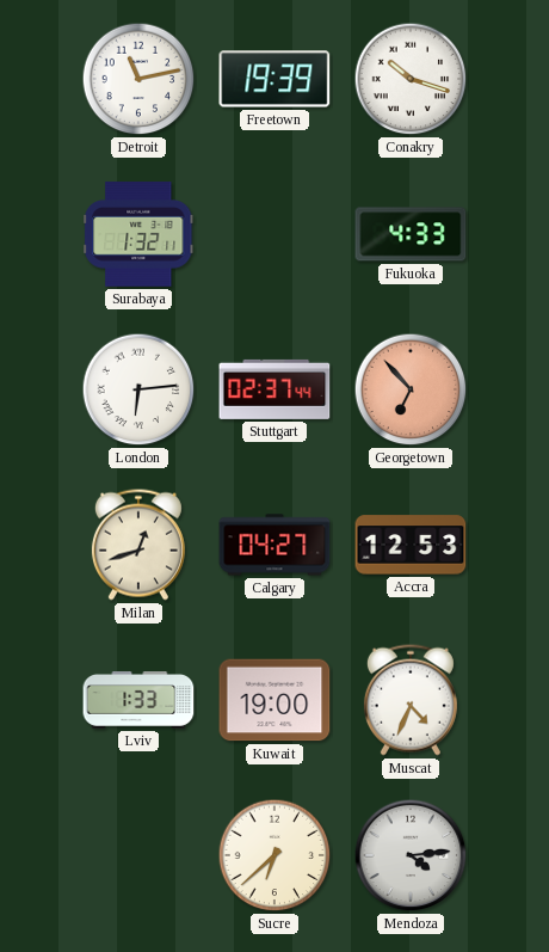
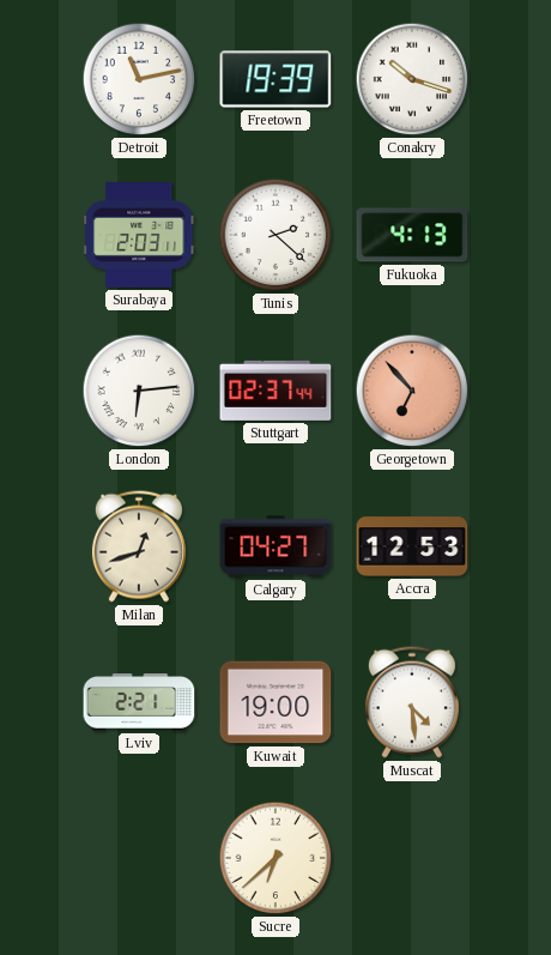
Surabaya: 1:32 -> 2:03 (139, 235)
Tunis: none -> 2:22 (275, 235)
Fukuoka: 4:33 -> 4:13 (412, 235)
Lviv: 1:33 -> 2:21 (139, 703)
Muscat: 4:34 -> 4:29 (412, 702)
Mendoza: 4:14 -> none (411, 855)
